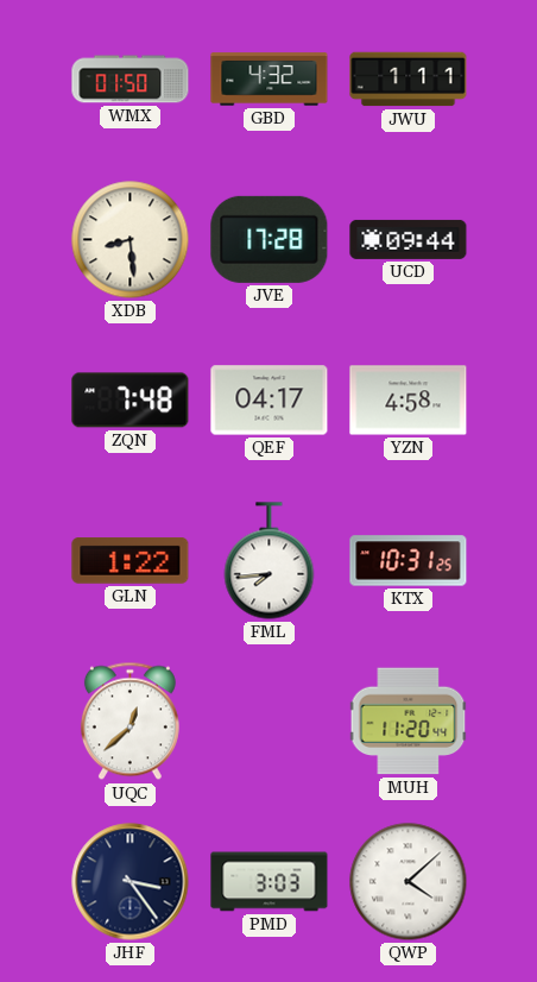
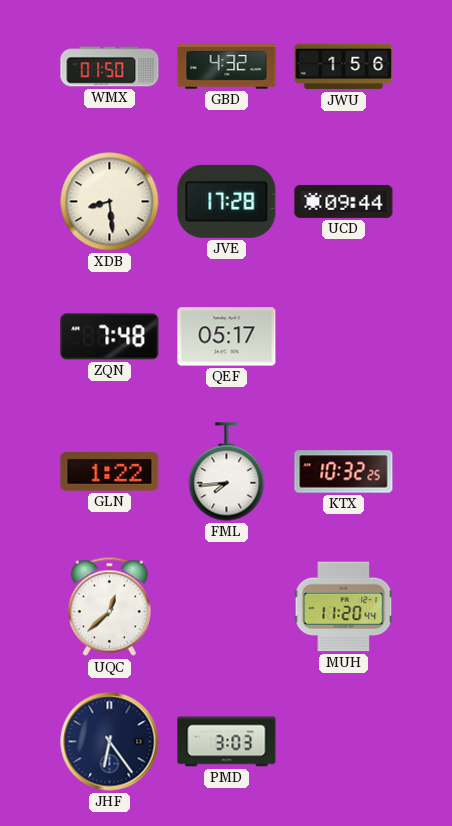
JWU: 1:11 -> 1:56 (344, 67)
QEF: 04:17 -> 05:17 (227, 337)
YZN: 4:58 -> none (409, 401)
KTX: 10:31 -> 10:32 (344, 472)
JHF: 3:24 -> 6:24 (110, 742)
QWP: 4:08 -> none (409, 882)
